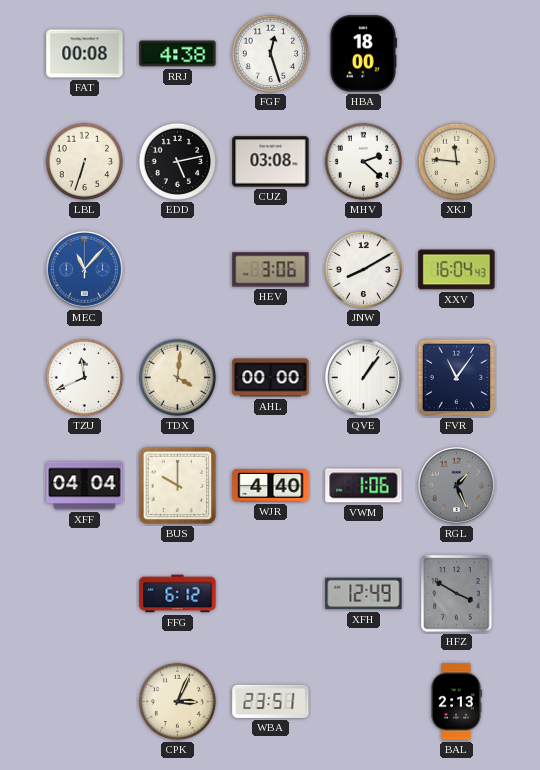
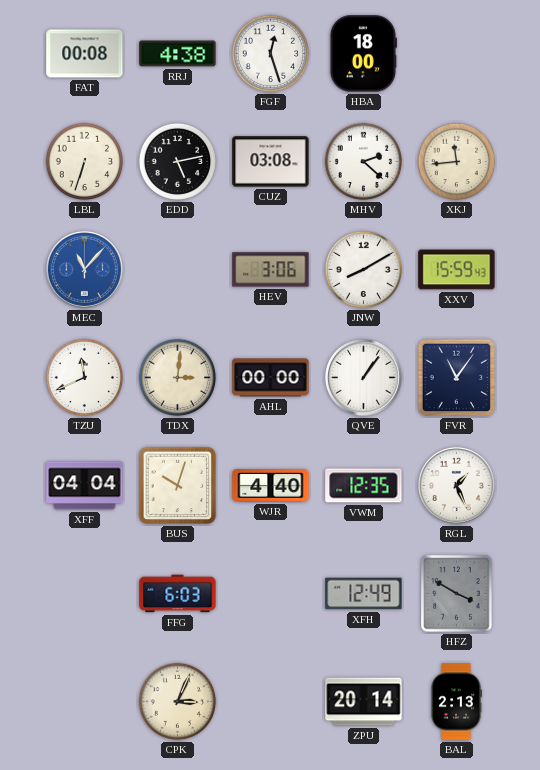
XKJ: 11:46 -> 11:44 (457, 162)
XXV: 16:04 -> 15:59 (457, 270)
TDX: 4:01 -> 3:01 (178, 378)
BUS: 10:00 -> 10:03 (178, 486)
VWM: 1:06 -> 12:35 (364, 486)
RGL dial: grey -> white (456, 485)
FFG: 6:12 -> 6:03 (178, 594)
WBA: 23:51 -> none (271, 701)
ZPU: none -> 20:14 (364, 702)
